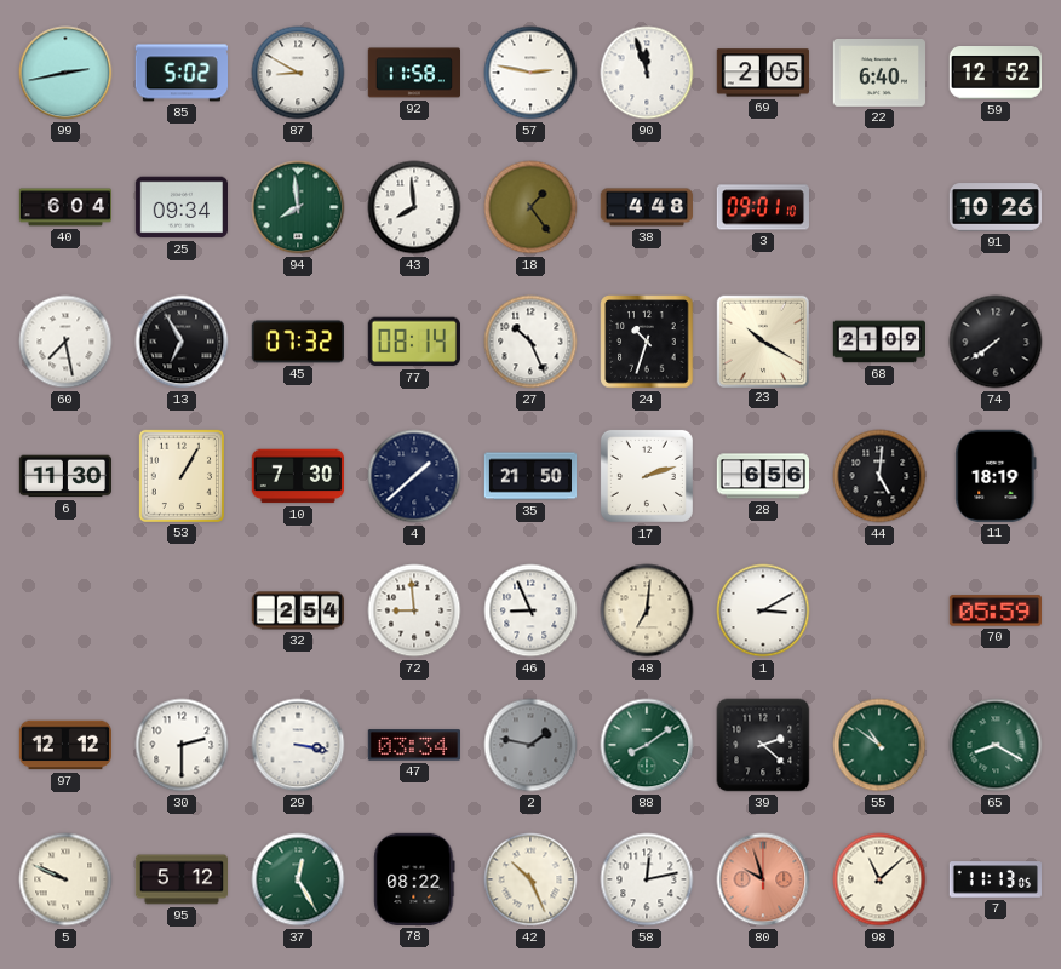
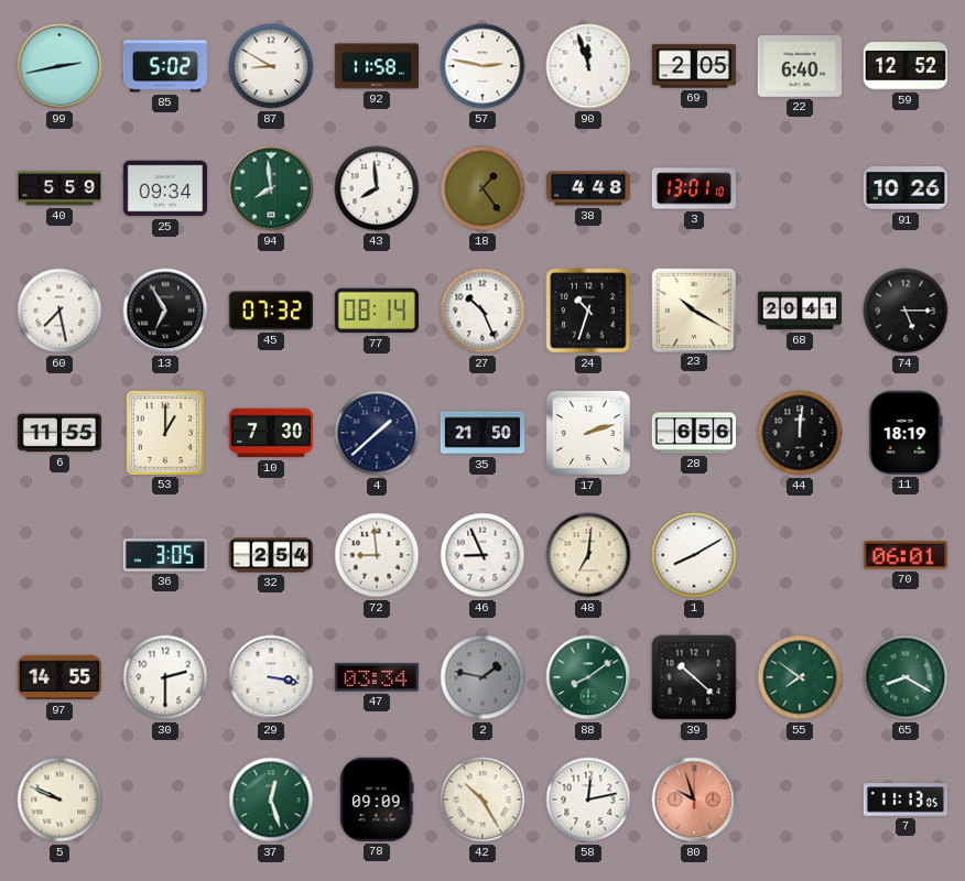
40: 6:04 -> 5:59 (58, 188)
3: 09:01 -> 13:01 (693, 188)
68: 21:09 -> 20:41 (799, 311)
74: 7:39 -> 5:15 (906, 311)
6: 11:30 -> 11:55 (58, 433)
53: 1:05 -> 1:00 (164, 432)
44: 5:01 -> 12:01 (800, 433)
36: none -> 3:05 (165, 555)
1: 3:10 -> 8:10 (694, 555)
70: 05:59 -> 06:01 (906, 555)
97: 12:12 -> 14:55 (58, 677)
39: 2:22 -> 10:22 (694, 677)
55: 10:51 -> 7:51 (800, 677)
95: 5:12 -> none (180, 879)
37: 12:25 -> 12:27 (271, 800)
78: 08:22 -> 09:09 (377, 800)
42: 10:26 -> 10:25 (482, 800)
98: 11:08 -> none (879, 879)
